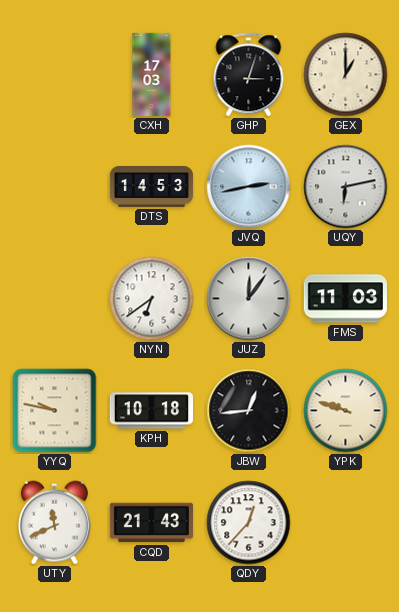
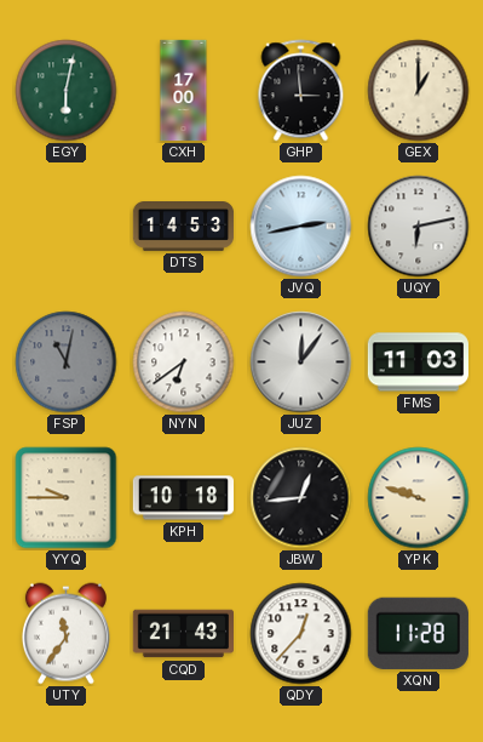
EGY: none -> 6:02 (67, 91)
CXH: 17:03 -> 17:00 (184, 91)
GHP: 3:03 -> 2:59 (301, 91)
FSP: none -> 11:02 (67, 363)
YYQ: 9:47 -> 9:45 (67, 498)
UTY: 11:41 -> 11:36 (65, 634)
XQN: none -> 11:28 (418, 633)
